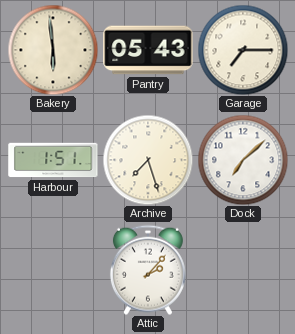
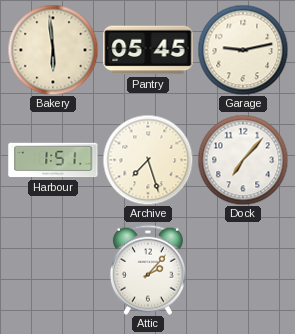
Pantry: 05:43 -> 05:45 (148, 50)
Garage: 7:15 -> 9:13 (243, 50)
Dock: 7:08 -> 7:07 (243, 160)
